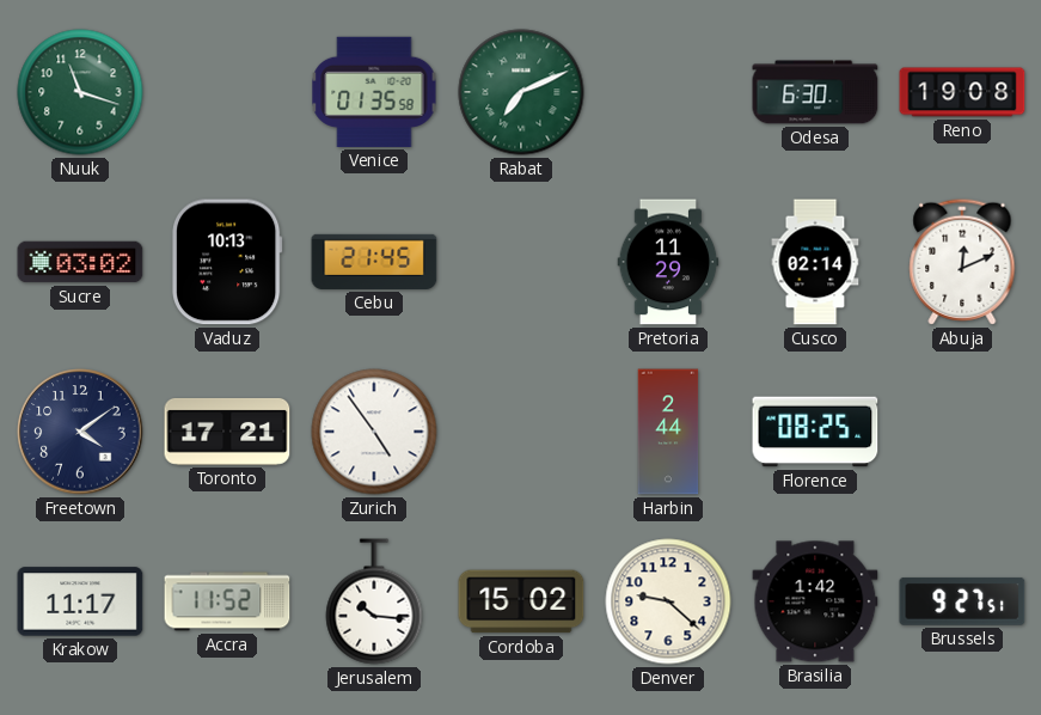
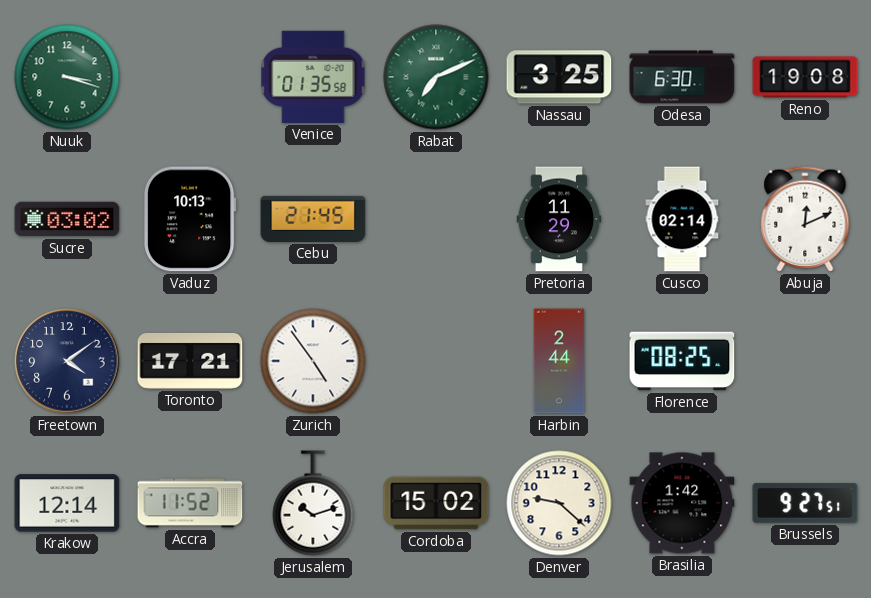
Nuuk: 11:18 -> 3:18 (67, 77)
Nassau: none -> 3:25 (559, 77)
Krakow: 11:17 -> 12:14 (67, 503)
Jerusalem: 10:16 -> 10:12 (313, 503)
